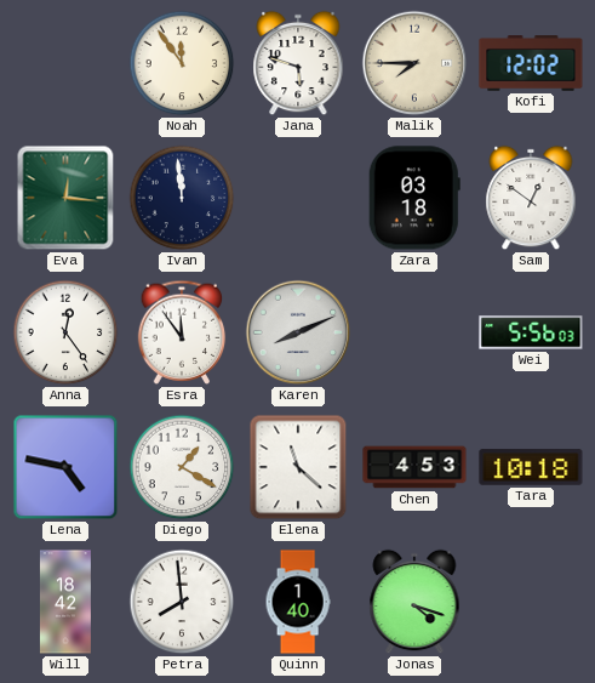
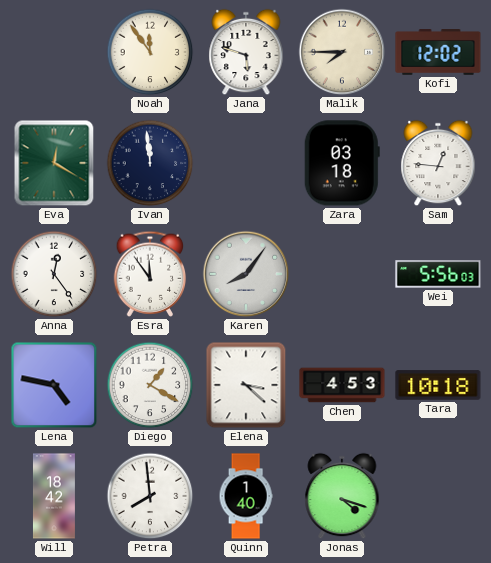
Eva: 12:16 -> 12:20 (54, 163)
Sam: 12:51 -> 12:46 (438, 163)
Karen: 8:11 -> 8:06 (246, 274)
Elena: 11:22 -> 3:22 (246, 385)
